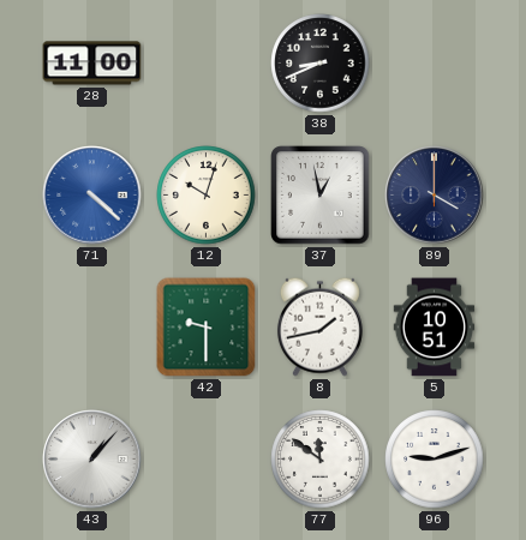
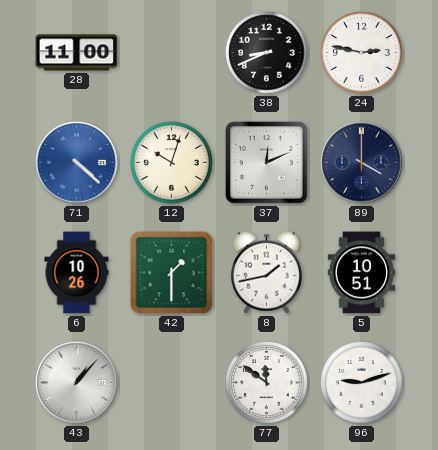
24: none -> 2:47 (362, 53)
37: 12:58 -> 12:11 (267, 163)
6: none -> 10:26 (77, 273)
42: 9:30 -> 1:30 (172, 273)
